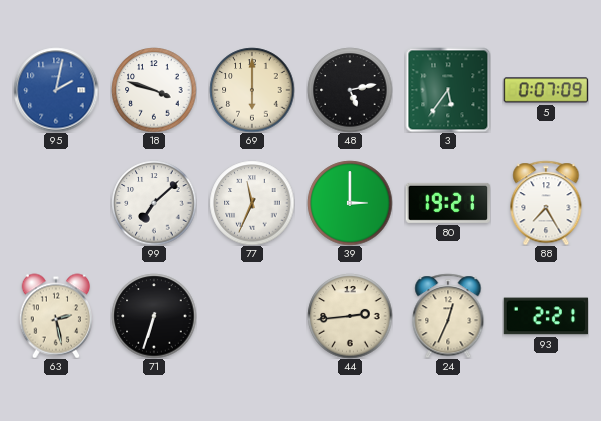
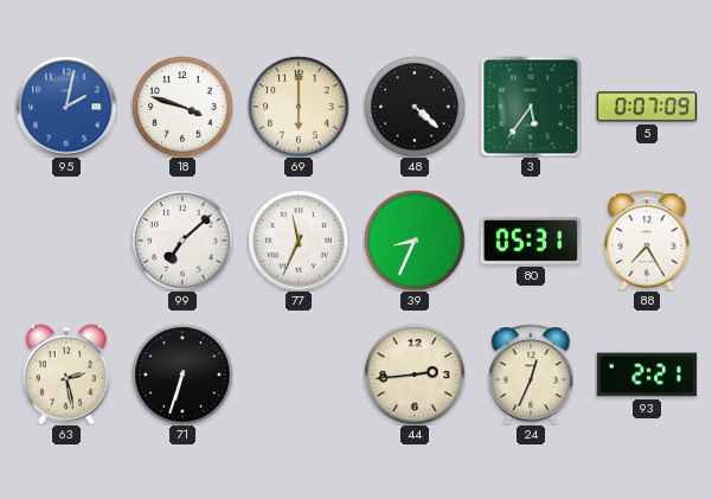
48: 5:13 -> 4:22 (415, 107)
39: 3:00 -> 8:34 (415, 241)
80: 19:21 -> 05:31 (531, 241)
